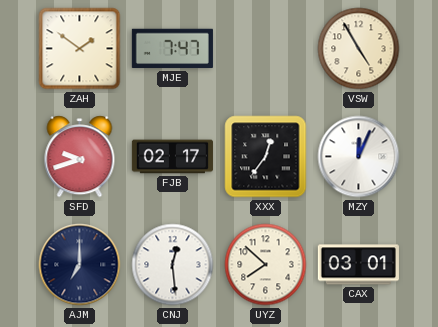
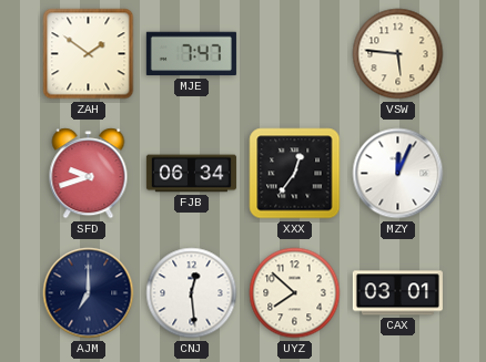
VSW: 4:55 -> 5:46 (398, 54)
FJB: 02:17 -> 06:34 (191, 174)
